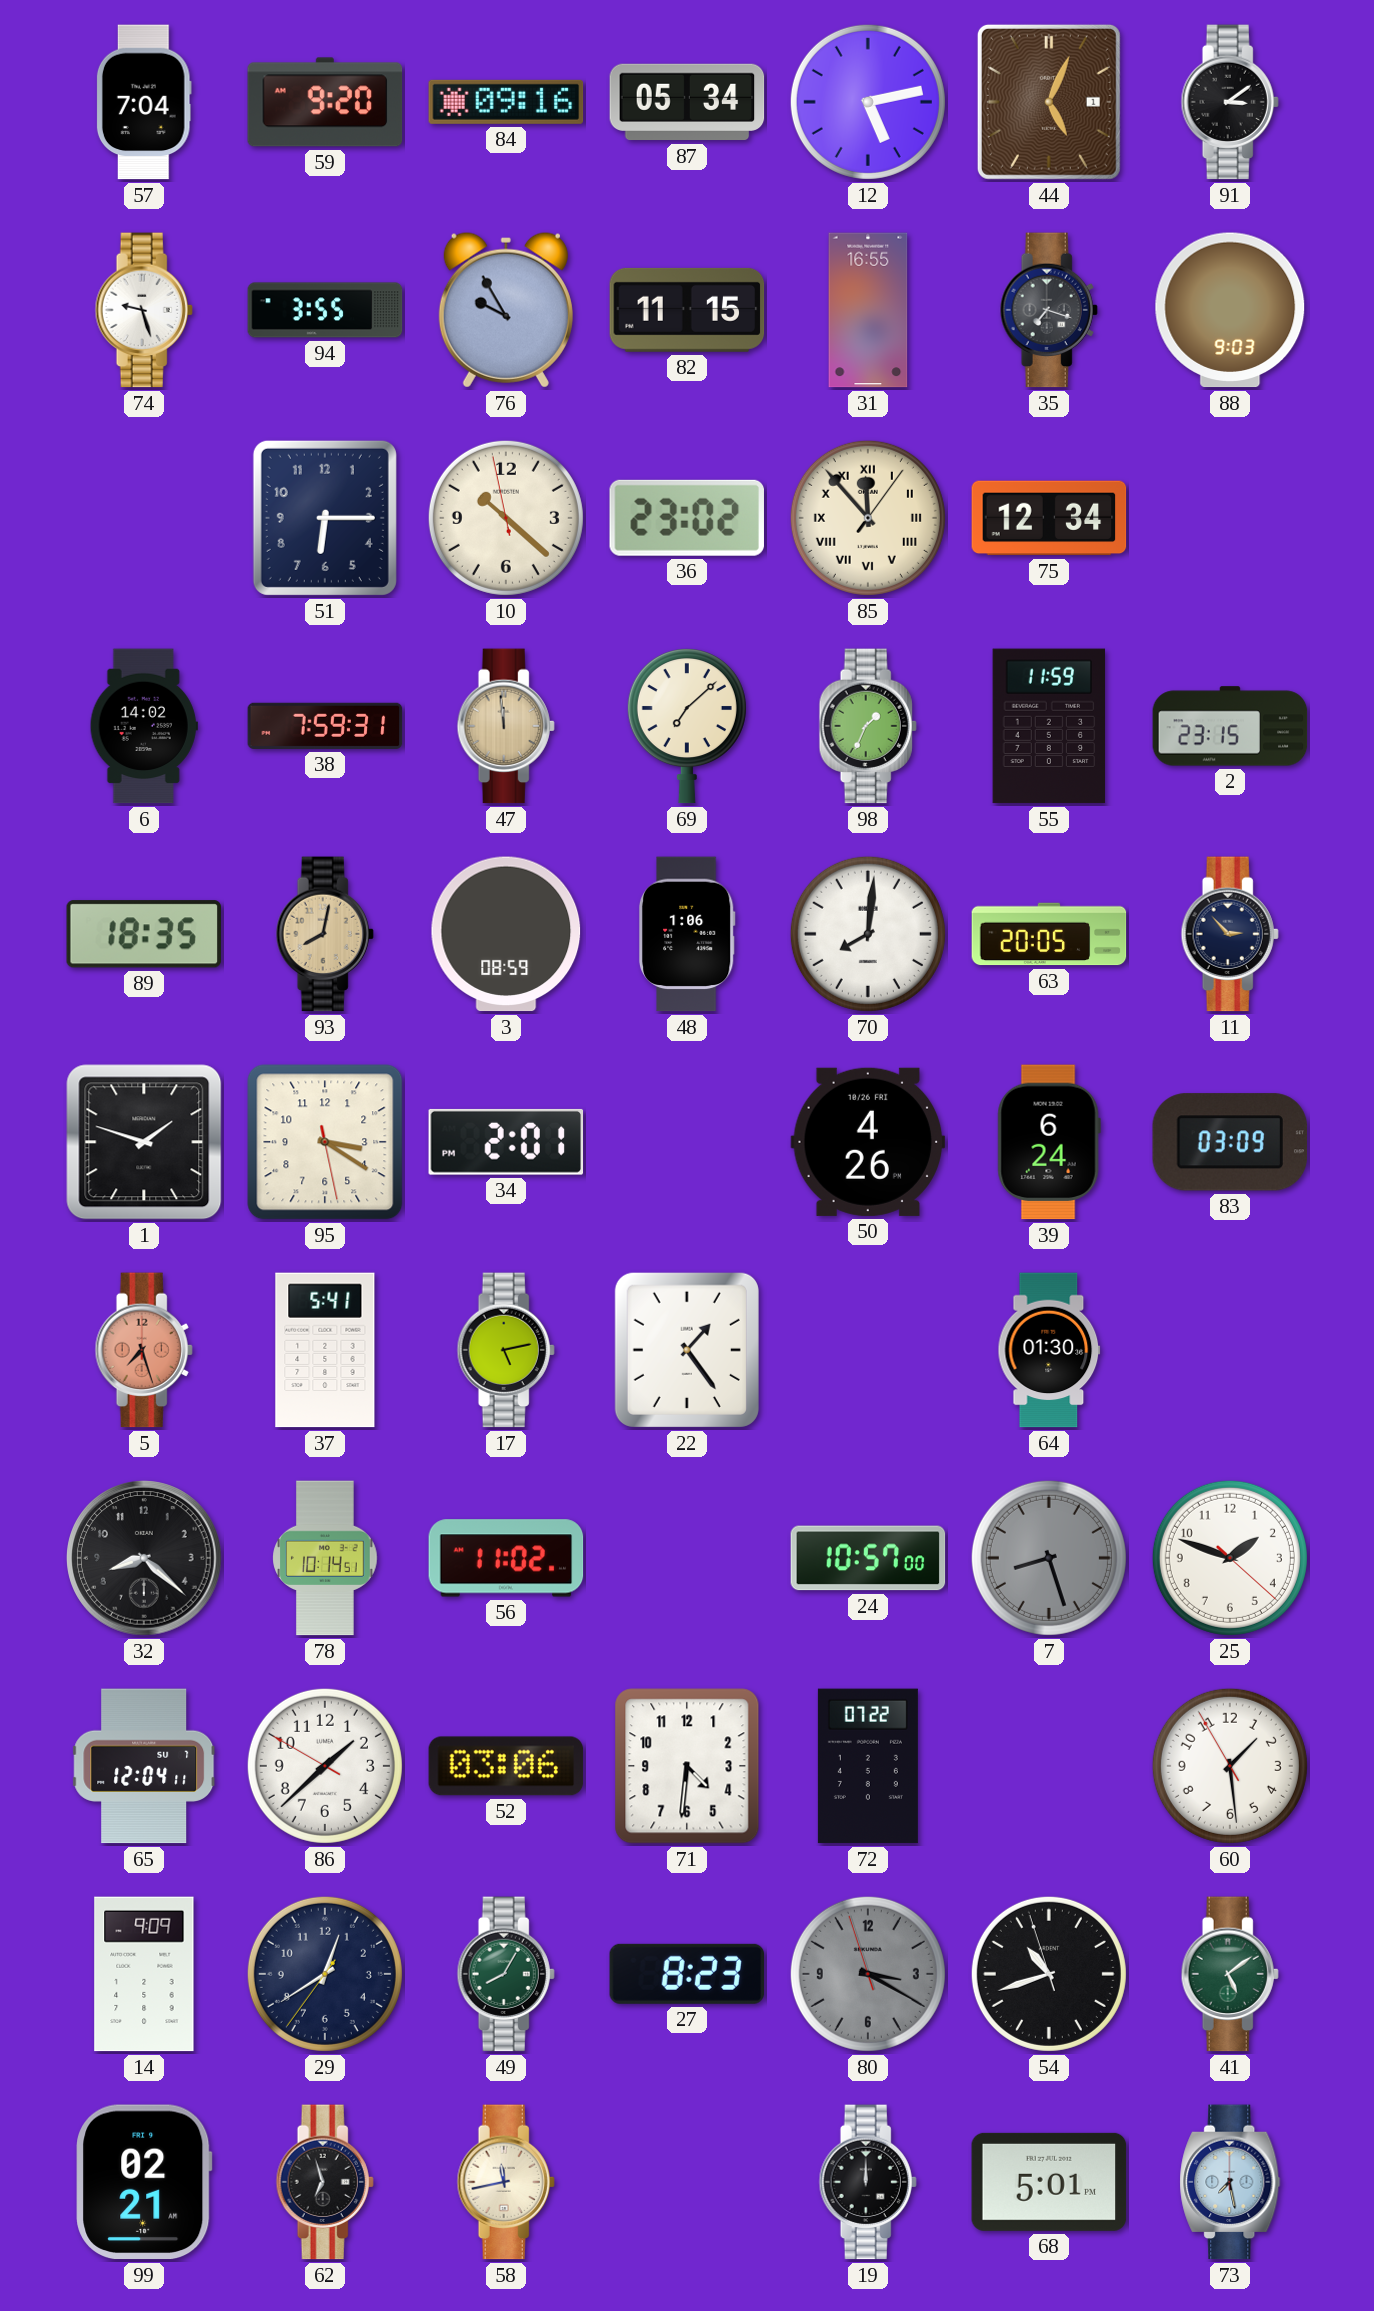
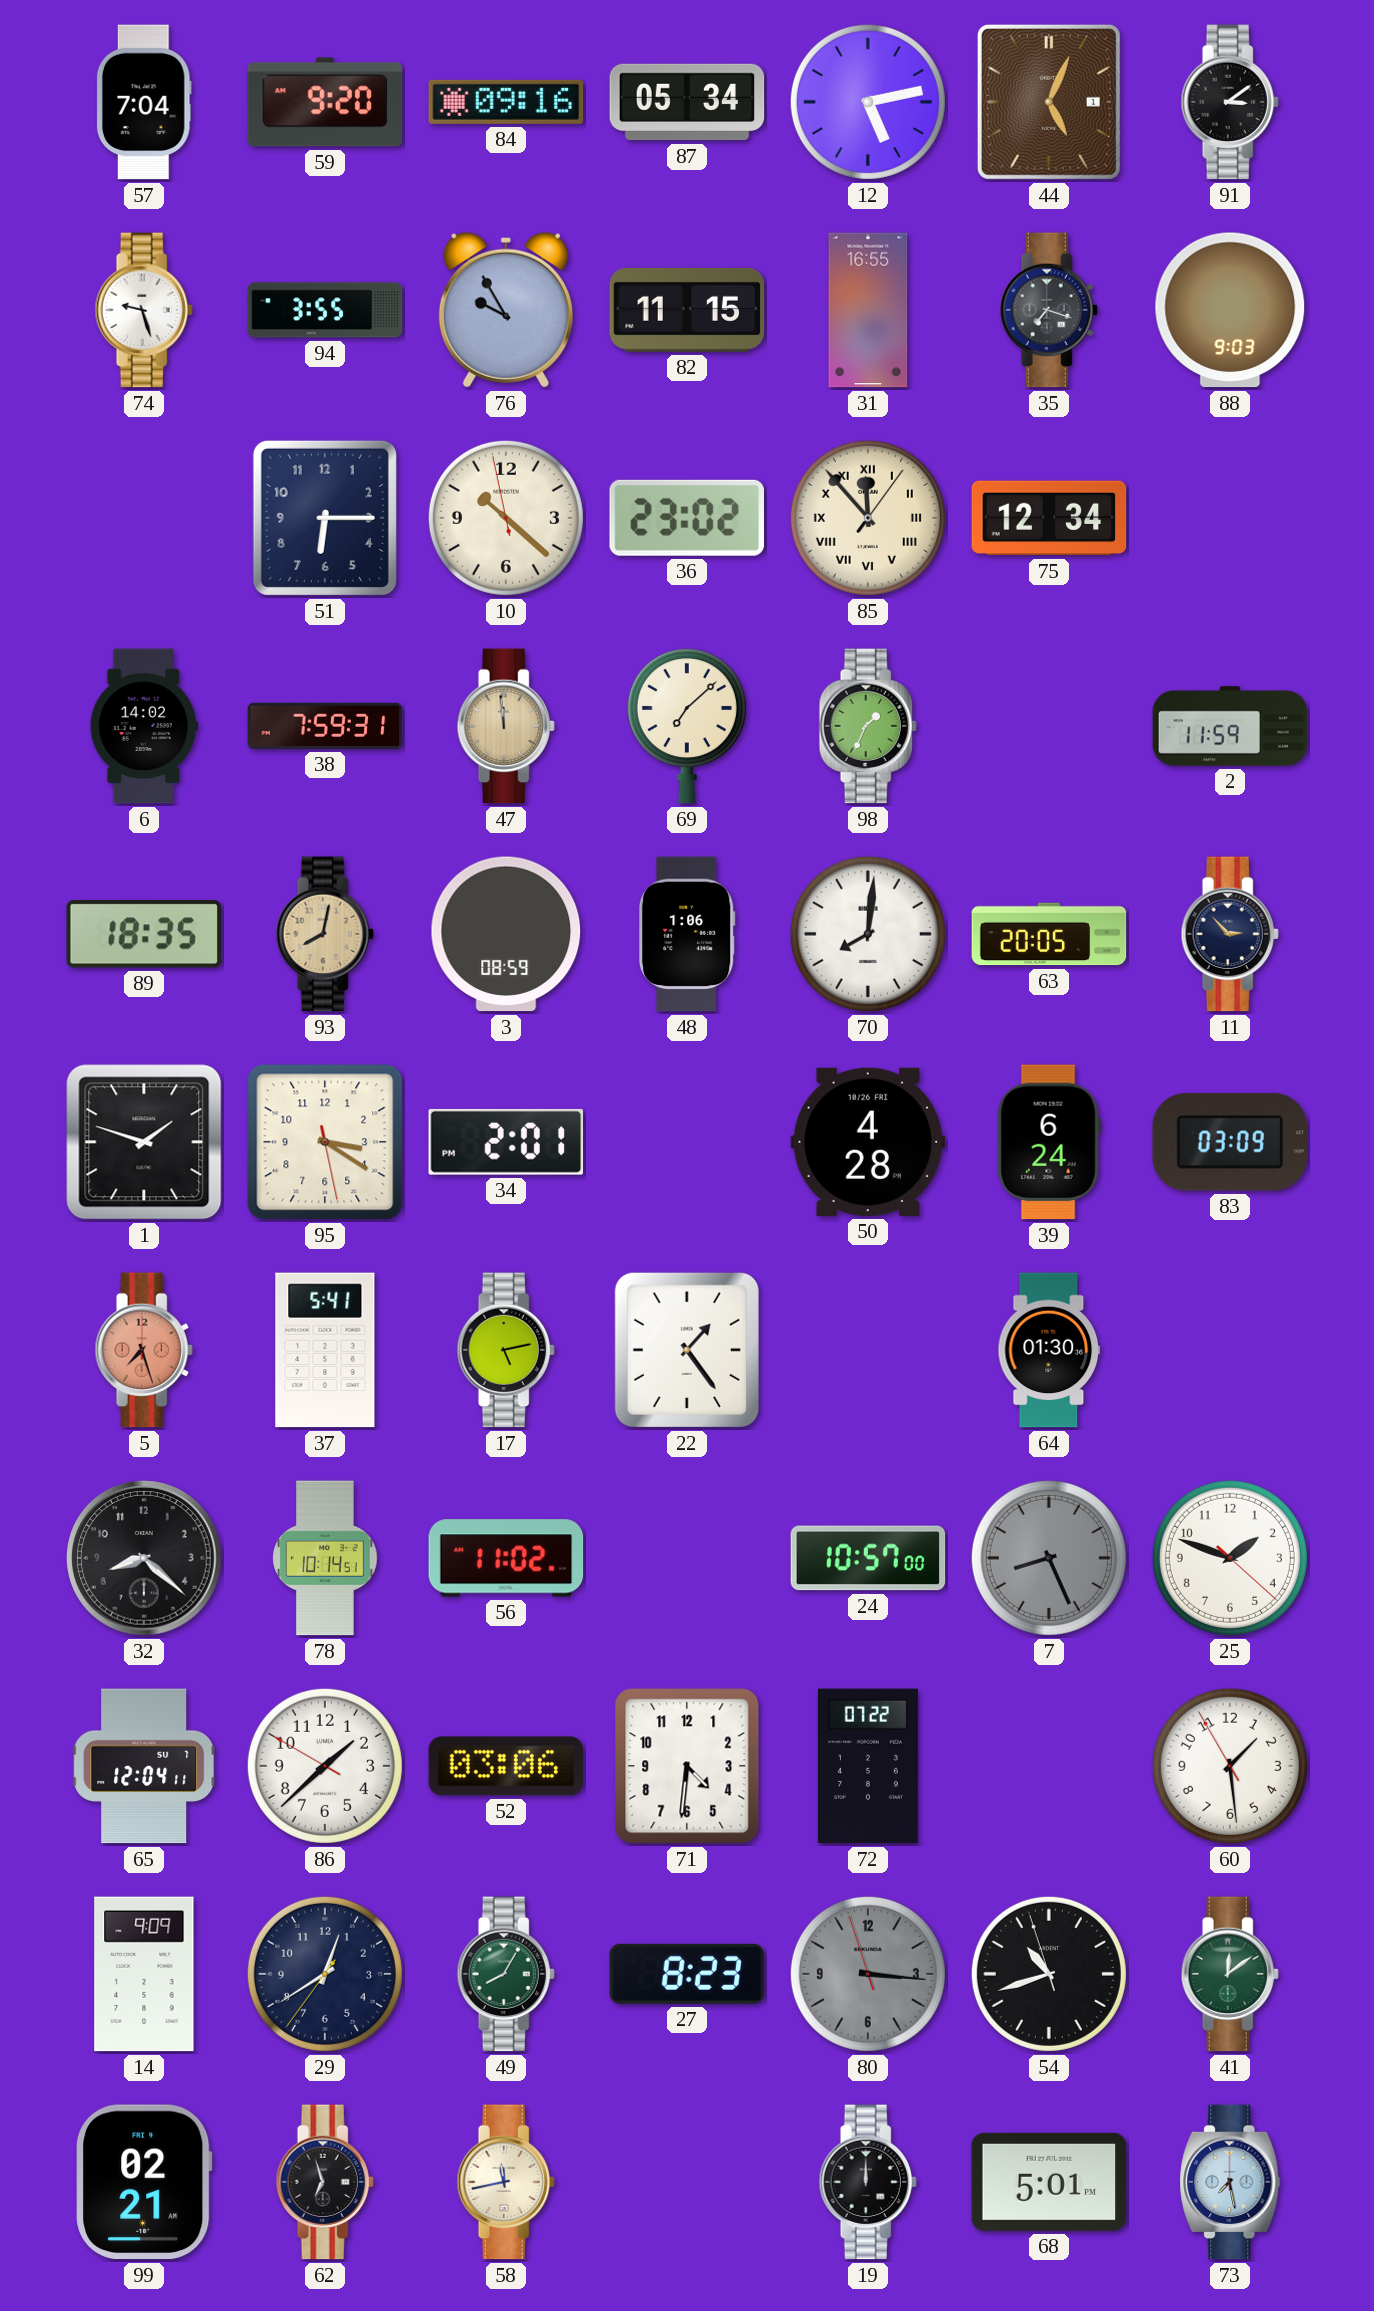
55: 11:59 -> none (1049, 726)
2: 23:15 -> 11:59 (1230, 726)
50: 4:26 -> 4:28 (868, 1142)
7: 8:27 -> 8:26 (1049, 1558)
80: 3:19 -> 3:15 (868, 1974)
41: 5:09 -> 12:09 (1230, 1974)
